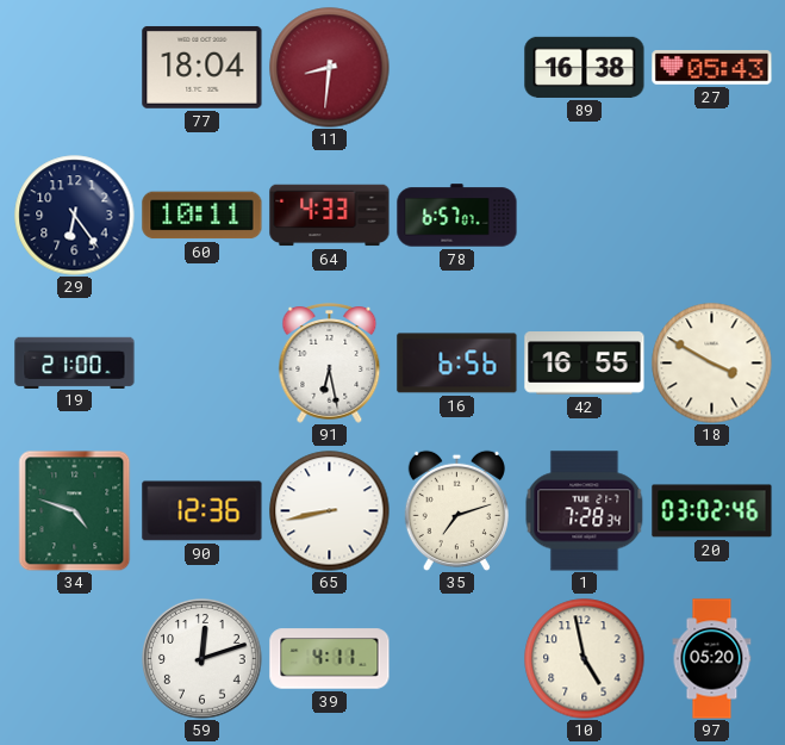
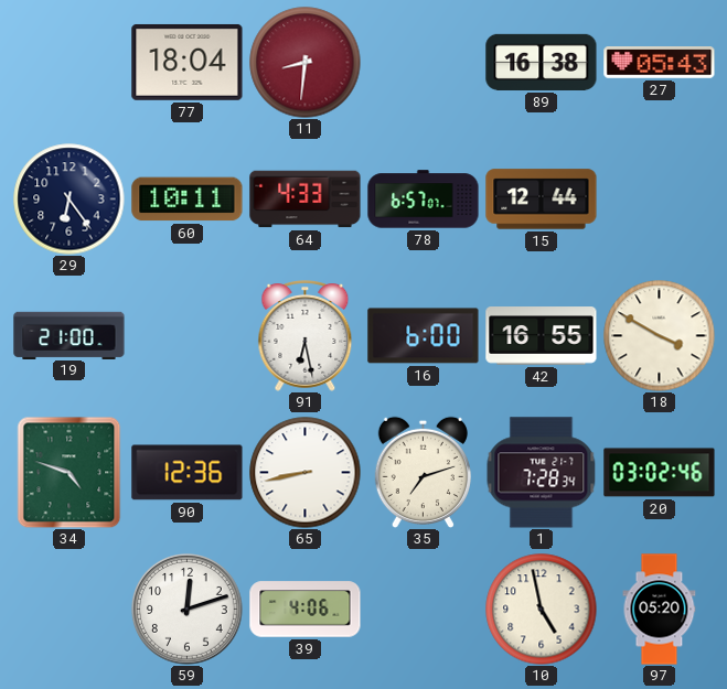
15: none -> 12:44 (542, 200)
16: 6:56 -> 6:00 (424, 336)
39: 4:11 -> 4:06 (306, 610)
